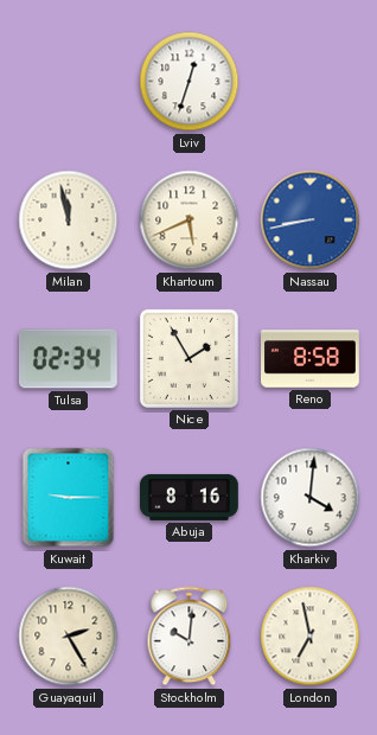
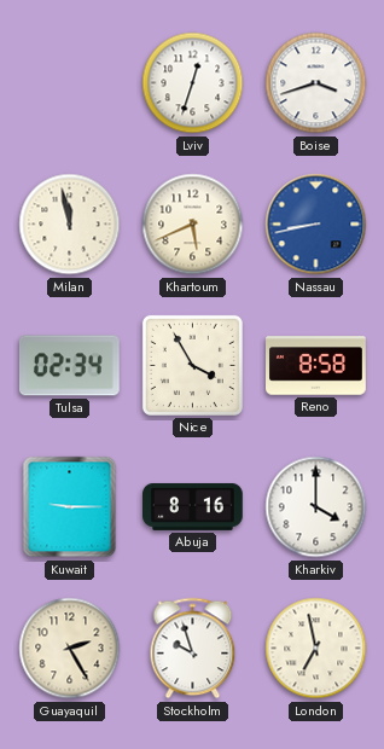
Boise: none -> 3:42 (316, 83)
Nice: 1:55 -> 3:55 (192, 365)
Kharkiv: 4:01 -> 4:00 (316, 507)
Stockholm: 10:01 -> 9:57 (193, 649)
